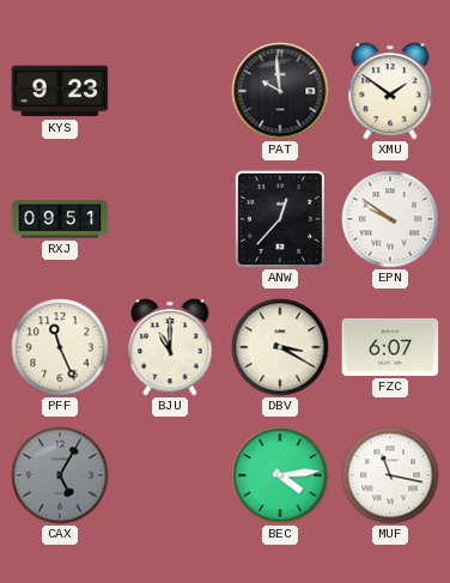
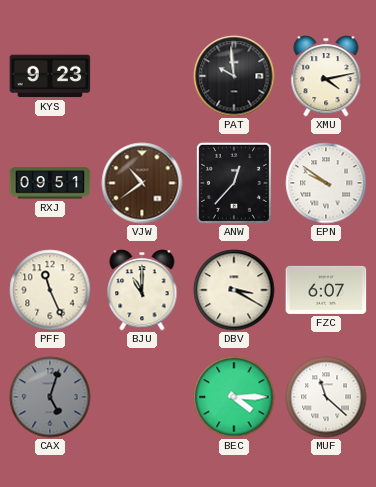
XMU: 1:51 -> 4:13 (326, 76)
VJW: none -> 10:39 (142, 183)
CAX: 5:05 -> 5:03 (50, 397)
BEC: 4:14 -> 4:15 (234, 397)
MUF: 11:17 -> 11:22 (326, 397)
